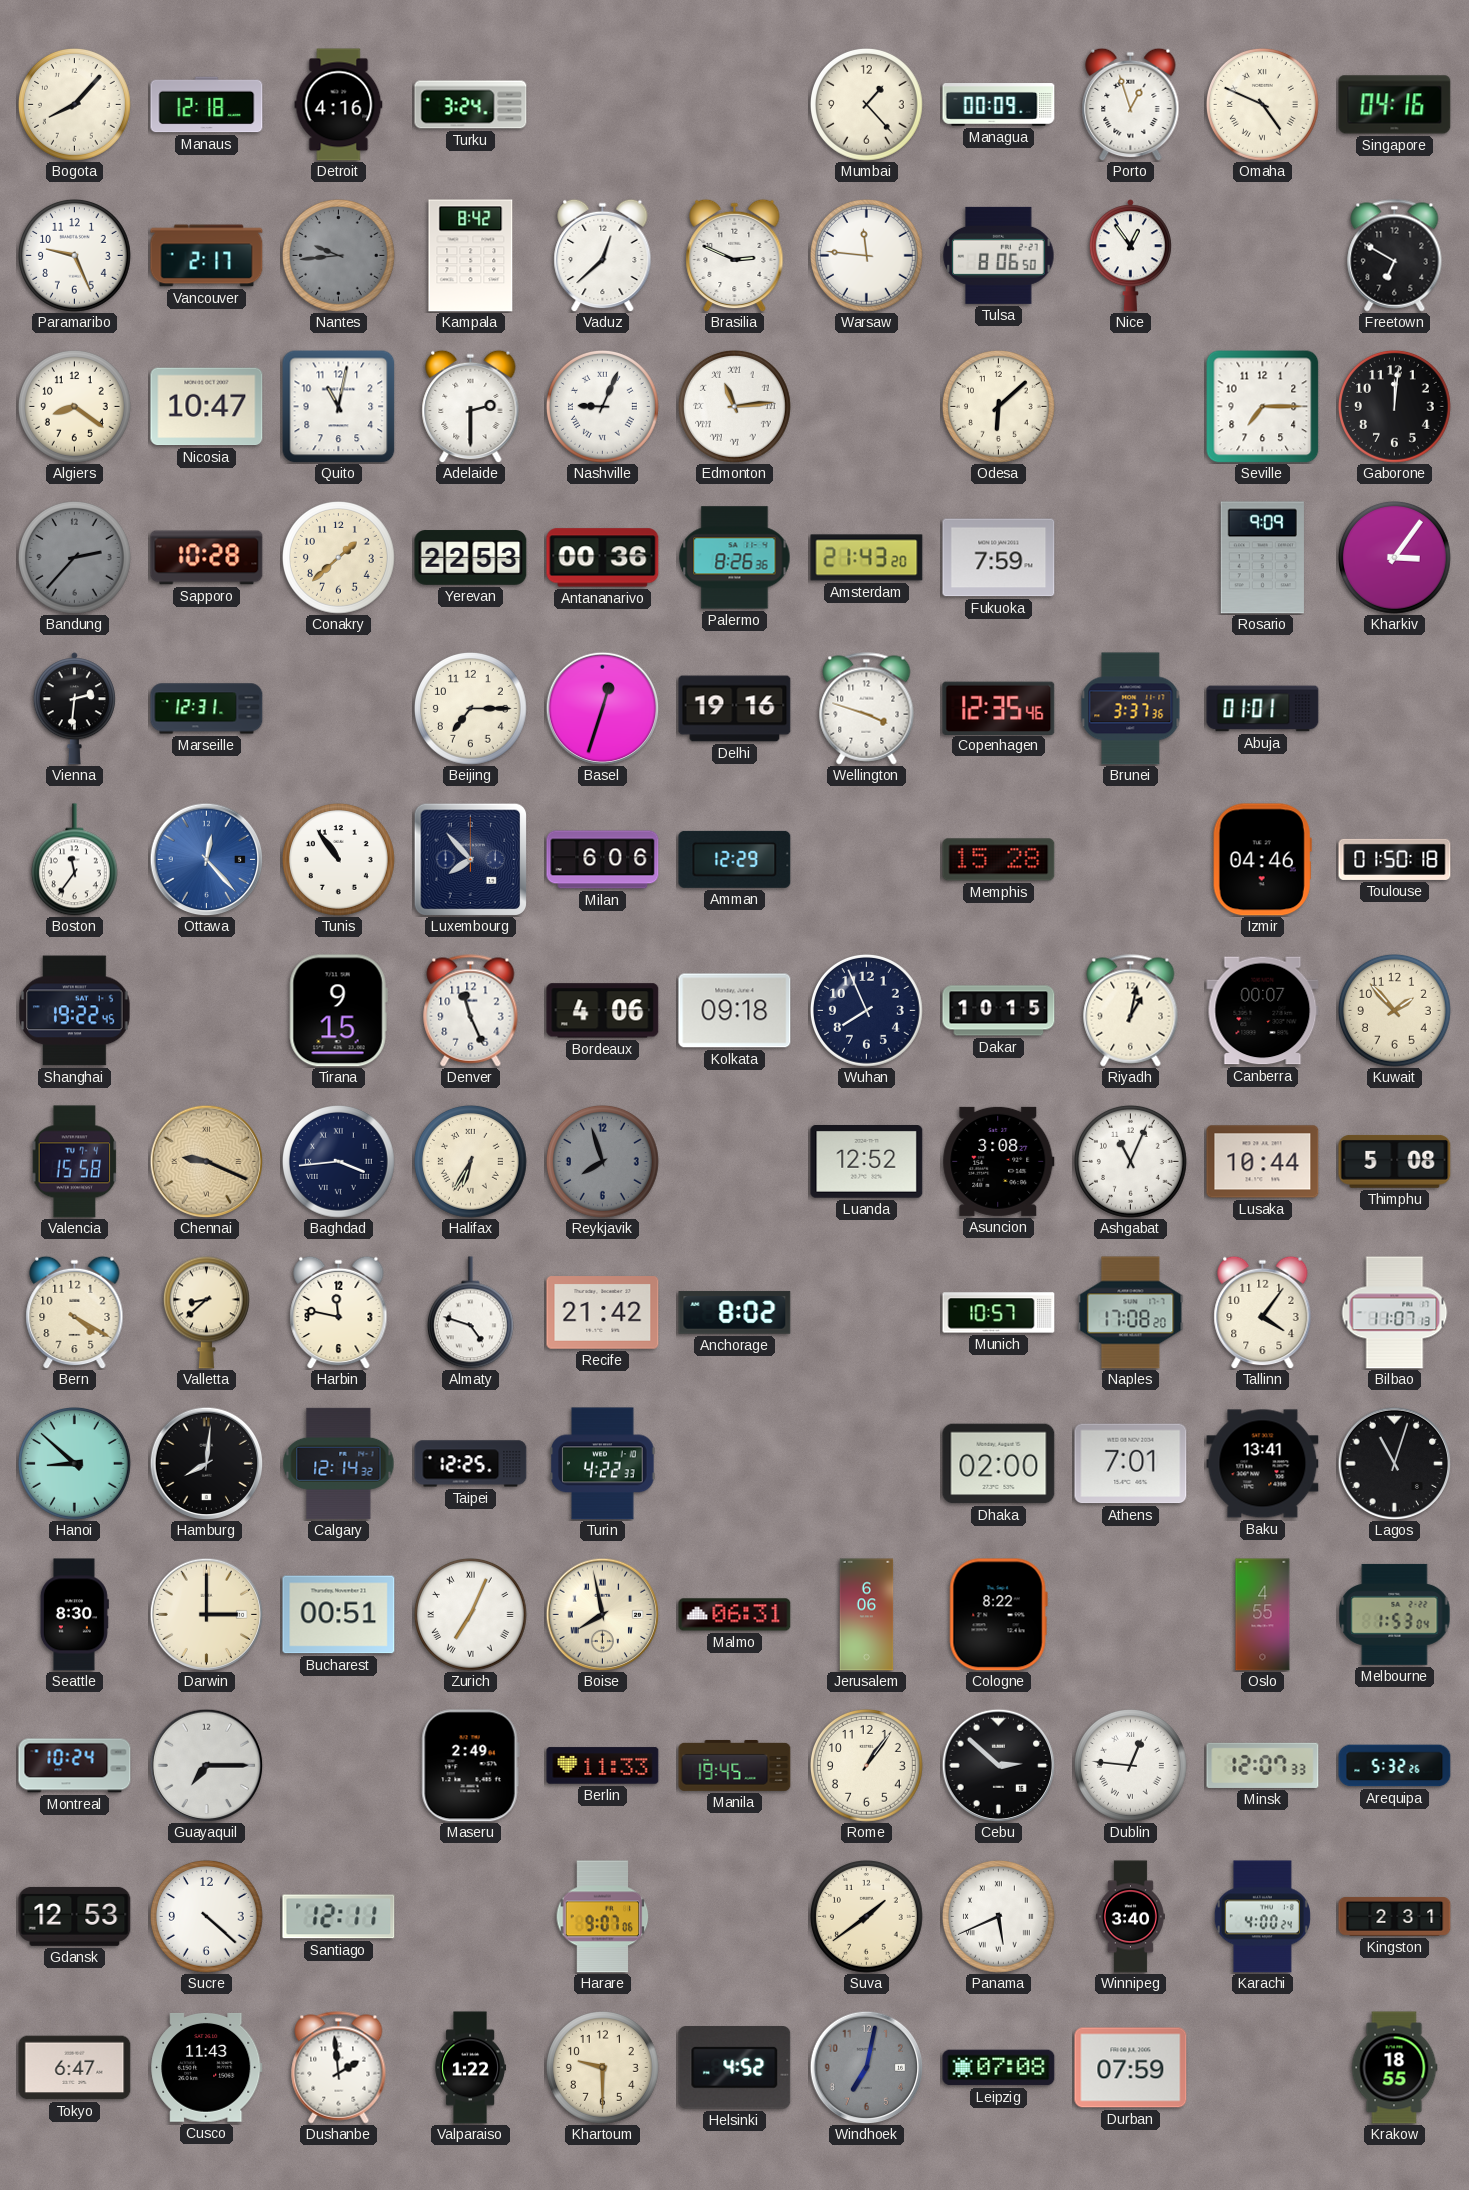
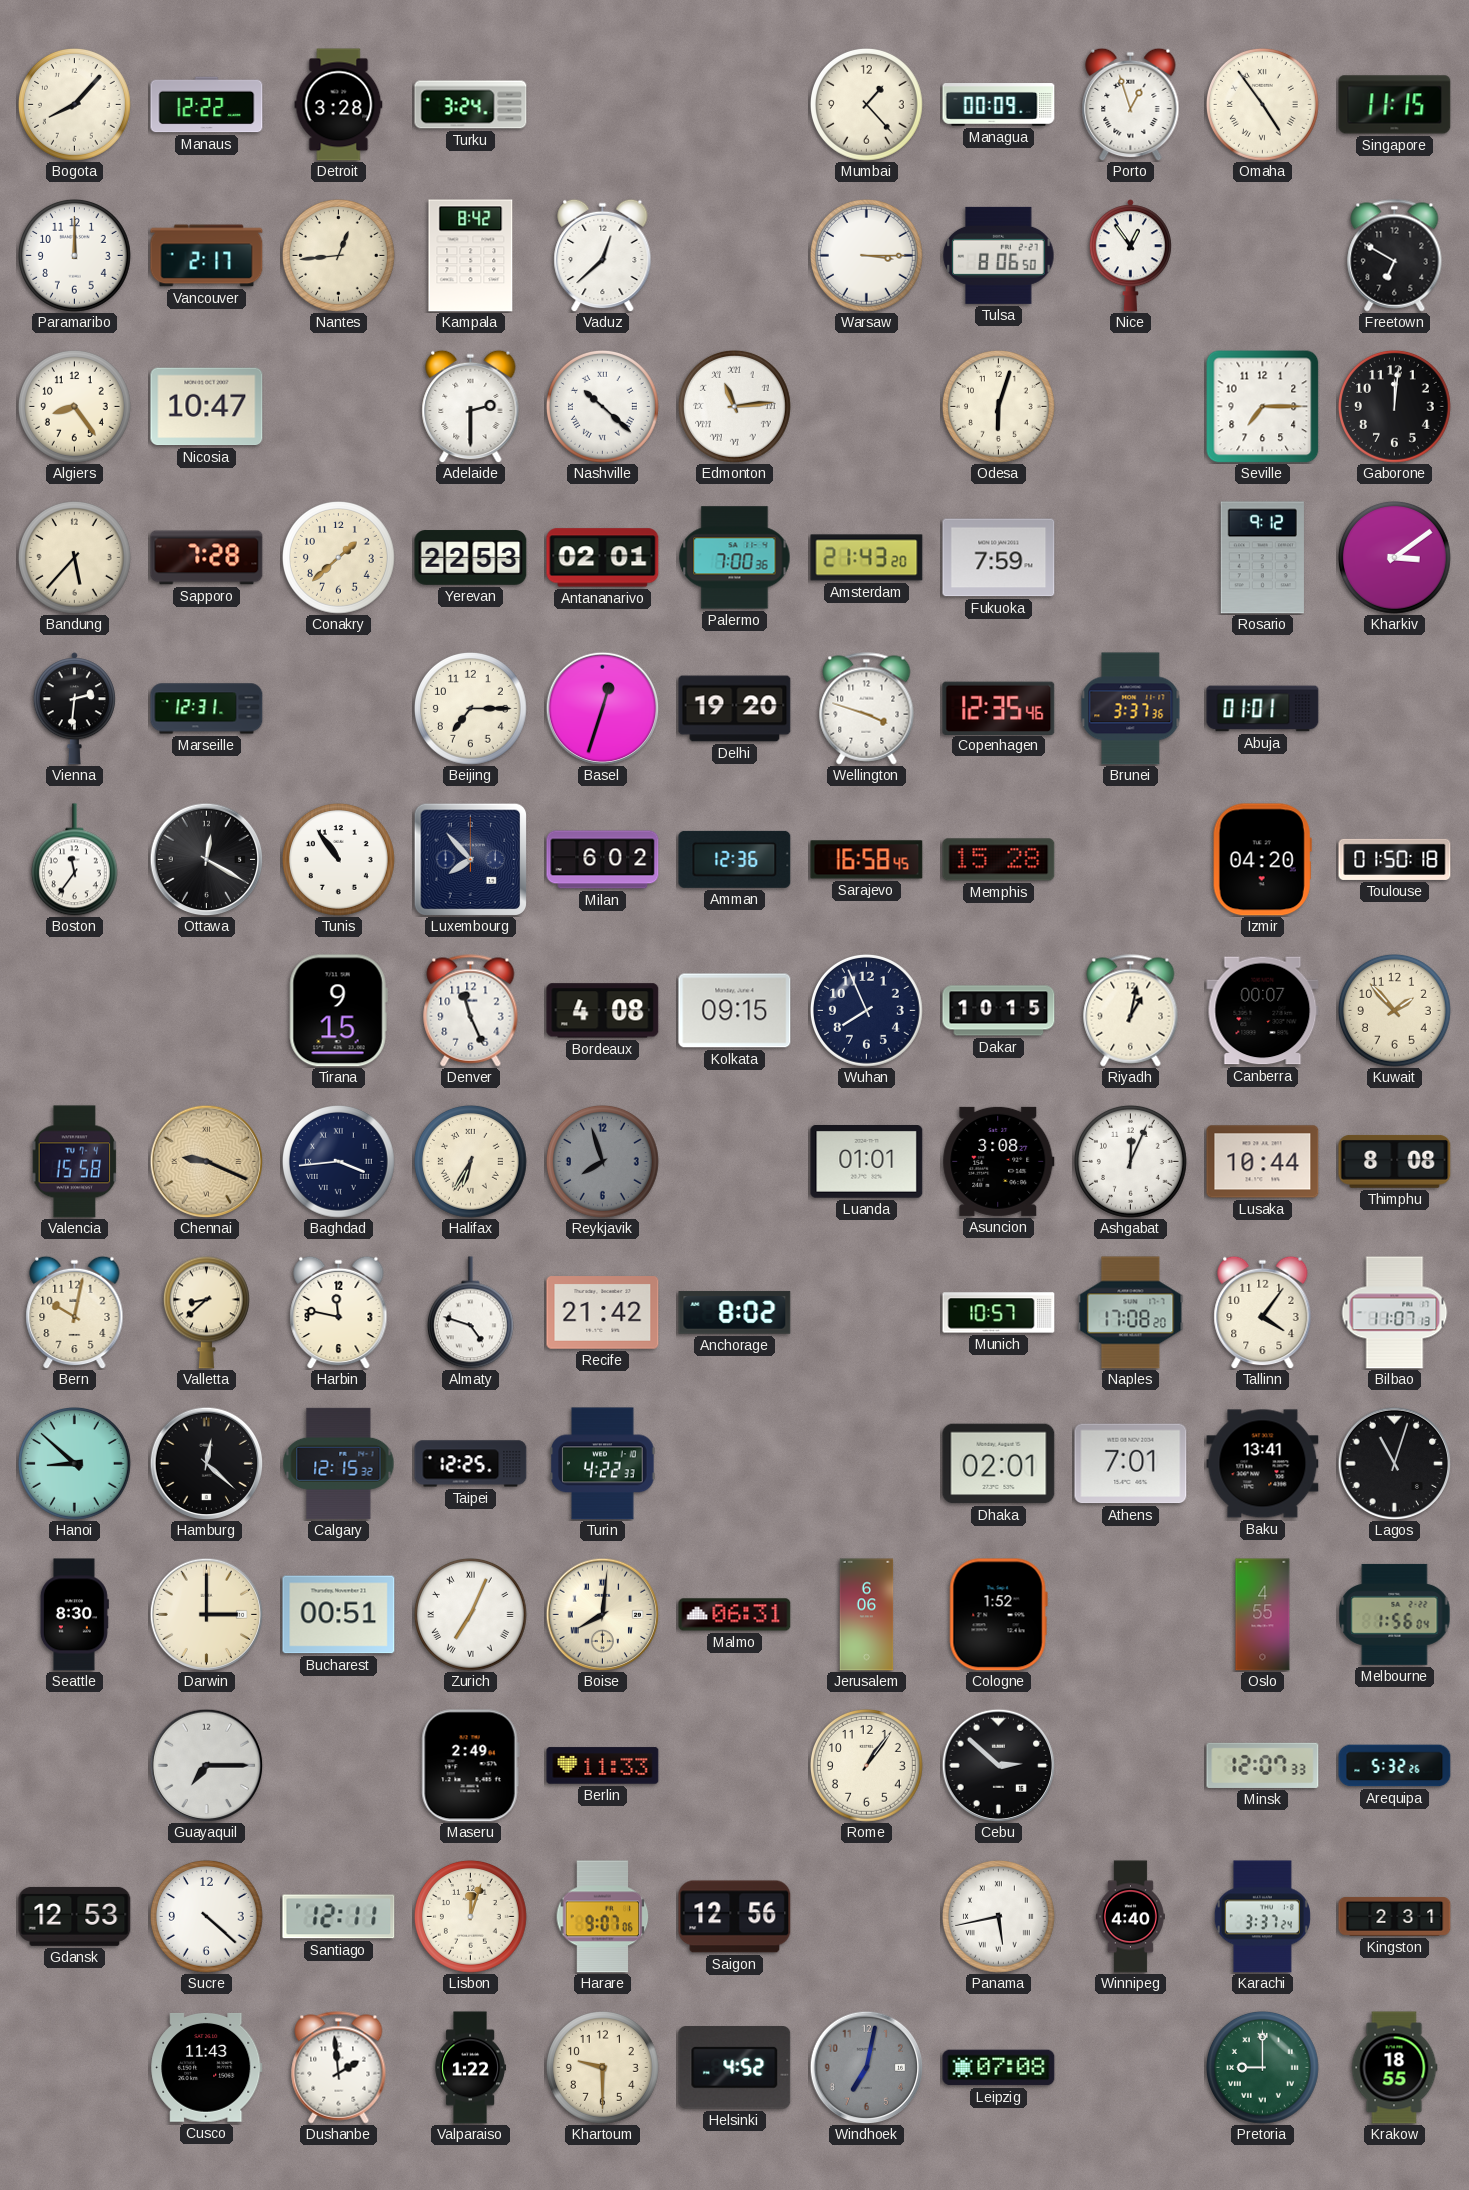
Manaus: 12:18 -> 12:22 (207, 105)
Detroit: 4:16 -> 3:28 (339, 105)
Omaha: 4:49 -> 4:54 (1263, 105)
Singapore: 04:16 -> 11:15 (1395, 105)
Paramaribo: 9:26 -> 12:00 (75, 256)
Nantes: 9:44 -> 12:44 (339, 256)
Nantes dial: grey -> cream (339, 256)
Brasilia: 2:49 -> none (735, 255)
Warsaw: 11:46 -> 3:15 (867, 256)
Algiers: 8:21 -> 8:24 (75, 407)
Quito: 11:02 -> none (338, 406)
Nashville: 9:04 -> 10:22 (603, 407)
Odesa: 6:08 -> 6:03 (999, 407)
Bandung: 2:37 -> 5:37 (75, 558)
Bandung dial: grey -> cream (75, 558)
Sapporo: 10:28 -> 7:28 (207, 558)
Antananarivo: 00:36 -> 02:01 (603, 558)
Palermo: 8:26 -> 7:00 (735, 558)
Rosario: 9:09 -> 9:12 (1262, 558)
Kharkiv: 3:06 -> 3:09 (1395, 558)
Delhi: 19:16 -> 19:20 (735, 709)
Ottawa: 12:23 -> 12:20 (206, 859)
Ottawa dial: blue -> black (206, 859)
Milan: 6:06 -> 6:02 (603, 860)
Amman: 12:29 -> 12:36 (735, 859)
Sarajevo: none -> 16:58 (867, 860)
Izmir: 04:46 -> 04:20 (1262, 860)
Shanghai: 19:22 -> none (75, 1011)
Bordeaux: 4:06 -> 4:08 (603, 1011)
Kolkata: 09:18 -> 09:15 (735, 1011)
Luanda: 12:52 -> 01:01 (867, 1162)
Ashgabat: 11:04 -> 12:04 (1131, 1162)
Thimphu: 5:08 -> 8:08 (1395, 1162)
Bern: 4:20 -> 10:02 (75, 1312)
Hamburg: 8:01 -> 12:22 (206, 1463)
Calgary: 12:14 -> 12:15 (339, 1463)
Dhaka: 02:00 -> 02:01 (999, 1464)
Boise: 7:58 -> 8:01 (602, 1614)
Cologne: 8:22 -> 1:52 (998, 1615)
Melbourne: 1:53 -> 1:56 (1395, 1614)
Montreal: 10:24 -> none (75, 1766)
Manila: 19:45 -> none (735, 1765)
Dublin: 12:46 -> none (1131, 1766)
Lisbon: none -> 12:03 (471, 1917)
Saigon: none -> 12:56 (735, 1917)
Suva: 1:39 -> none (867, 1917)
Panama: 5:41 -> 5:43 (999, 1917)
Winnipeg: 3:40 -> 4:40 (1130, 1917)
Karachi: 4:00 -> 3:37 (1262, 1917)
Tokyo: 6:47 -> none (75, 2068)
Durban: 07:59 -> none (1131, 2068)
Pretoria: none -> 9:00 (1263, 2068)
